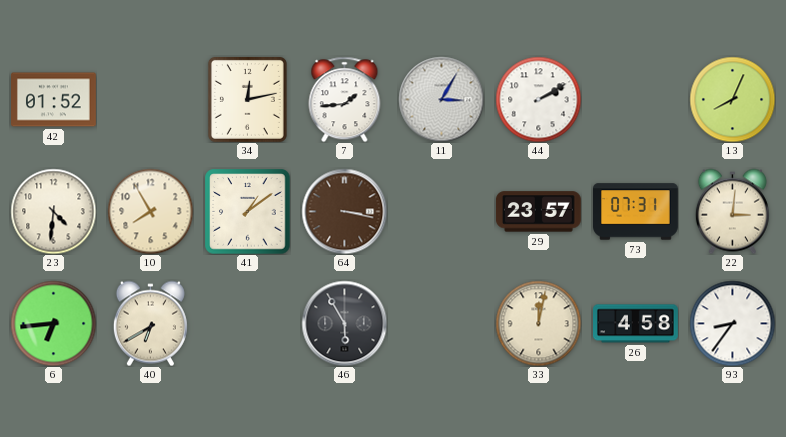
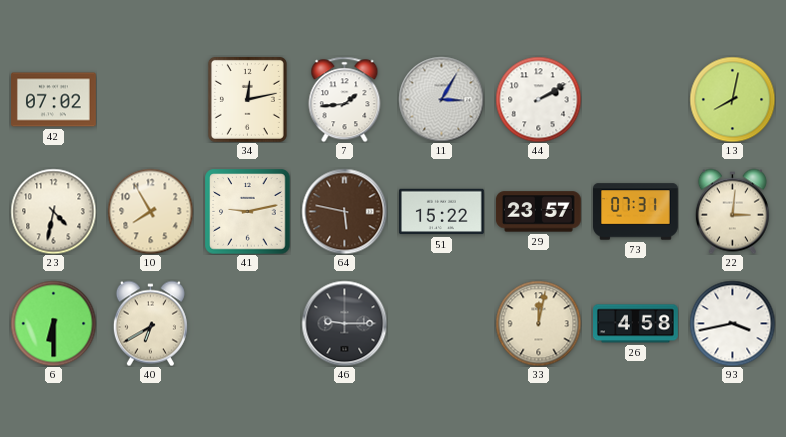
42: 01:52 -> 07:02 (54, 100)
13: 8:04 -> 8:02 (732, 99)
23: 4:31 -> 4:32 (53, 211)
41: 1:09 -> 9:13 (247, 211)
64: 3:17 -> 5:47 (344, 211)
51: none -> 15:22 (442, 212)
6: 6:44 -> 6:30 (53, 323)
46: 5:55 -> 9:15 (344, 323)
93: 8:36 -> 3:43 (732, 323)
